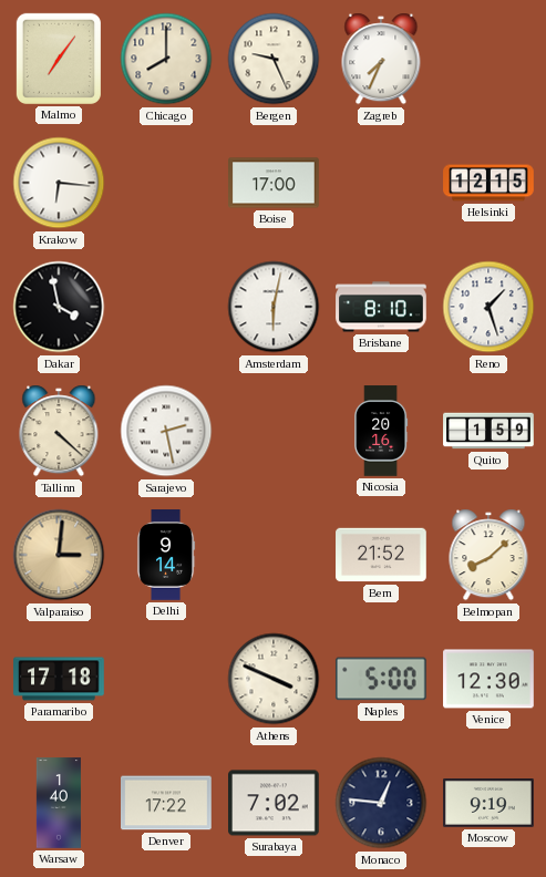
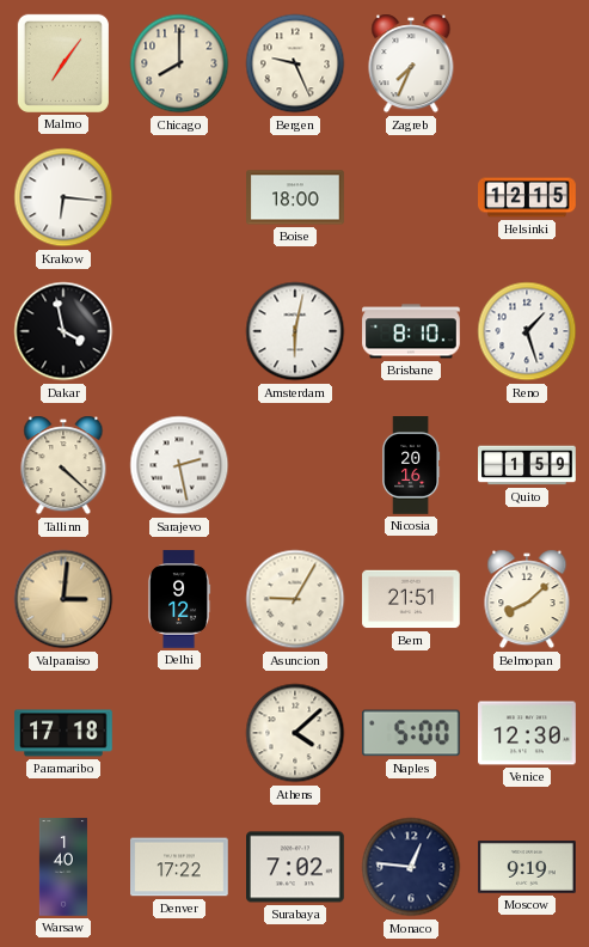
Boise: 17:00 -> 18:00 (295, 197)
Delhi: 9:14 -> 9:12 (179, 599)
Asuncion: none -> 9:05 (295, 599)
Bern: 21:52 -> 21:51 (411, 599)
Athens: 3:49 -> 4:08 (295, 733)
